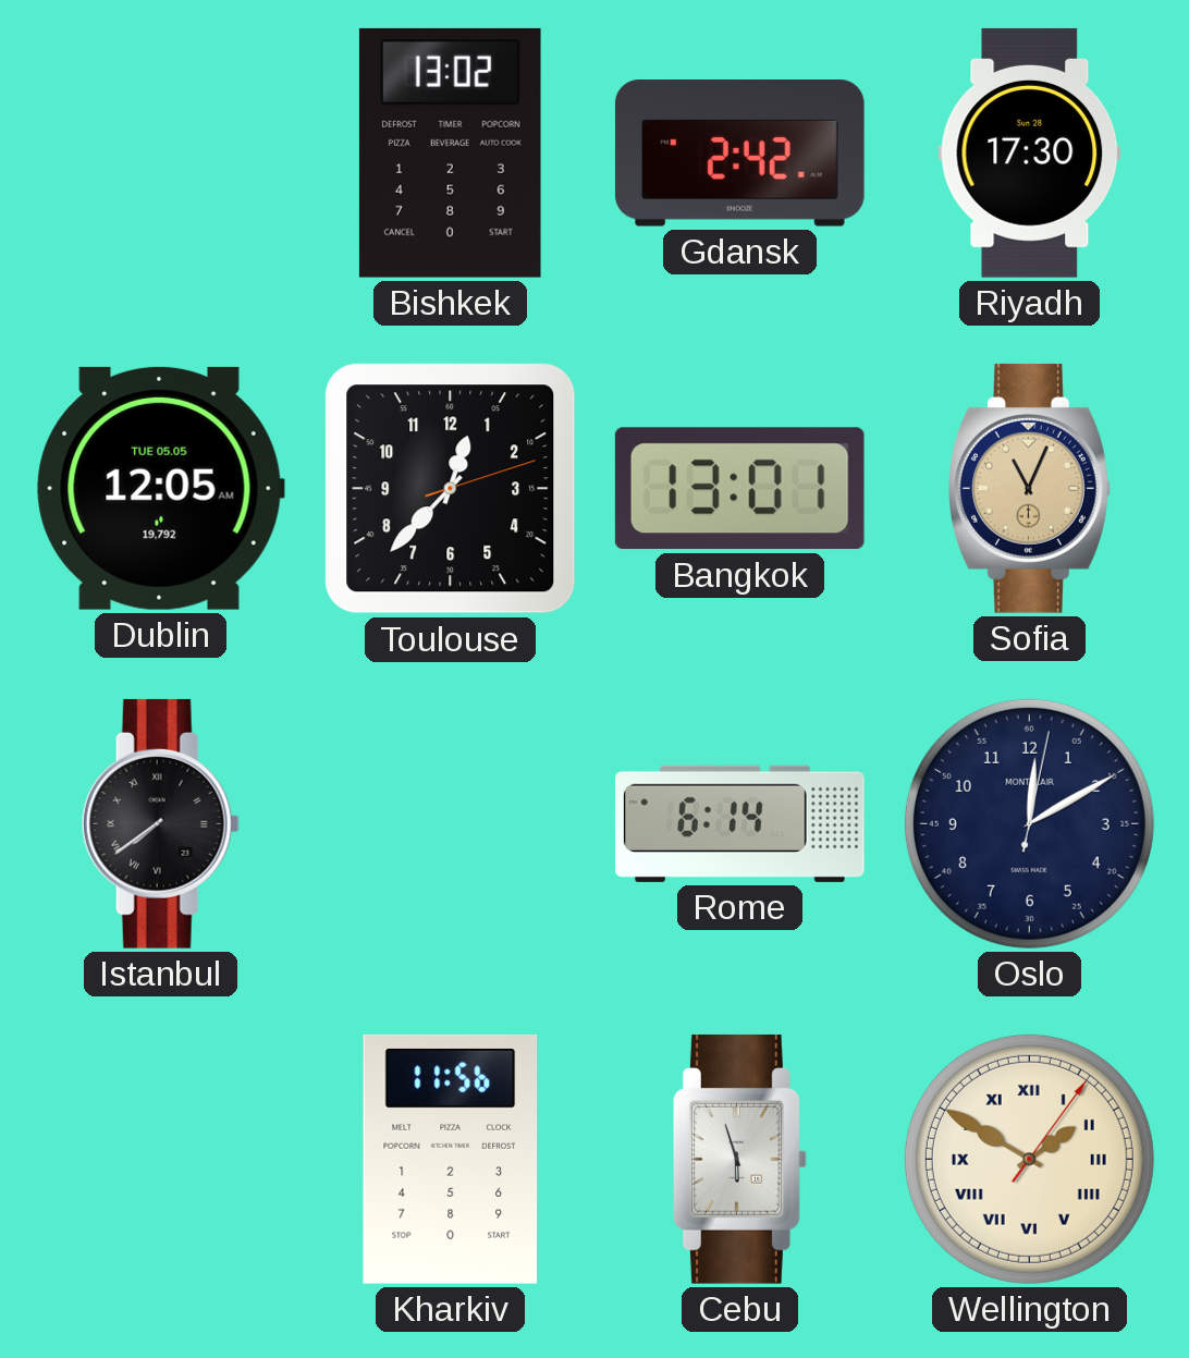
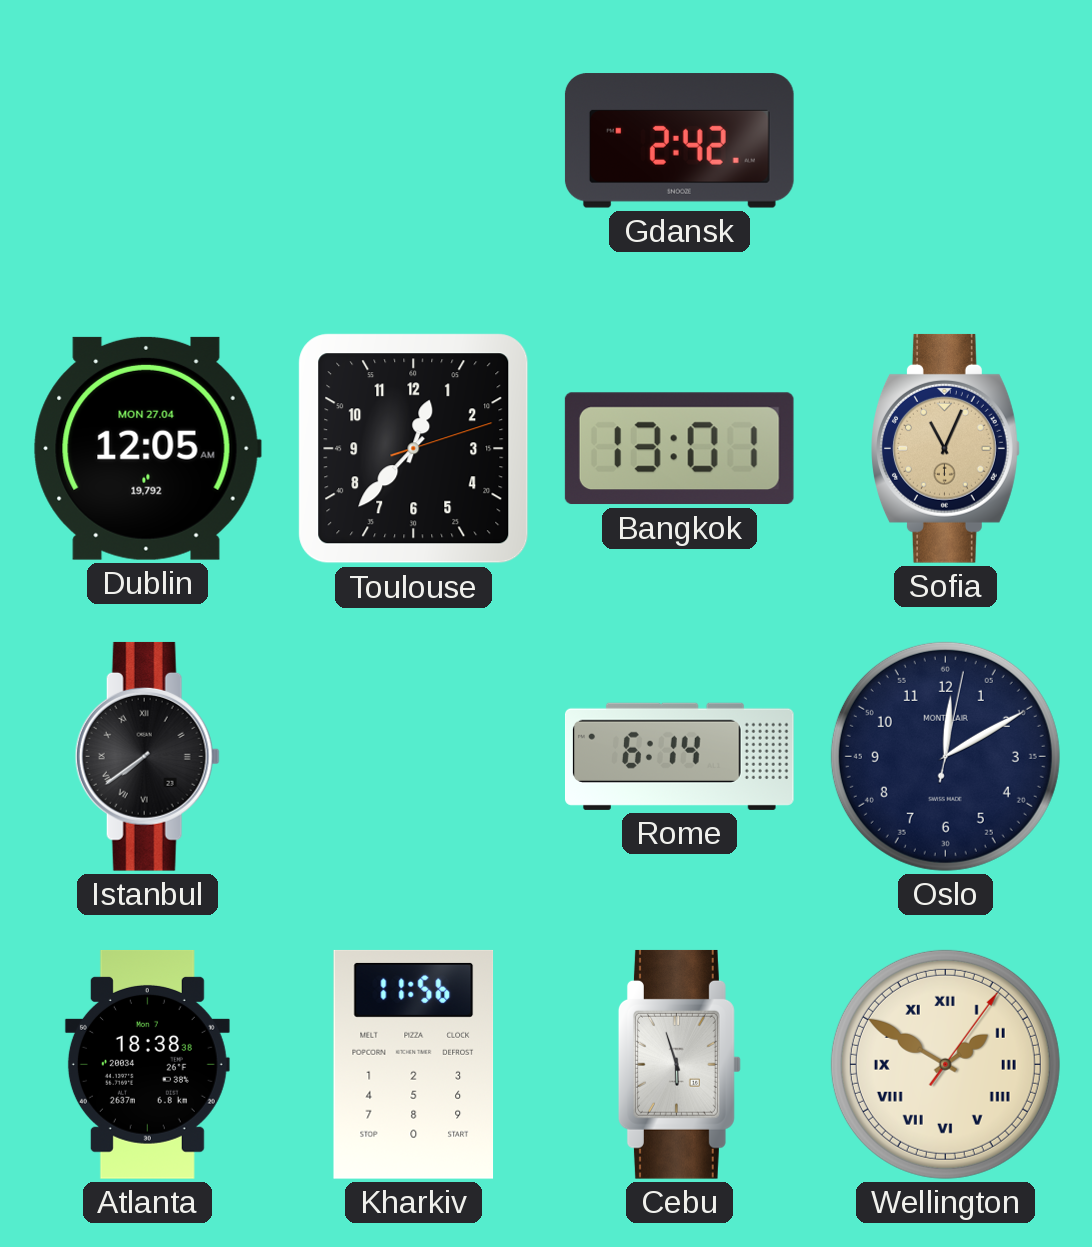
Bishkek: 13:02 -> none (450, 152)
Riyadh: 17:30 -> none (1030, 152)
Dublin date: TUE 05.05 -> MON 27.04 (147, 448)
Atlanta: none -> 18:38 (147, 1064)
